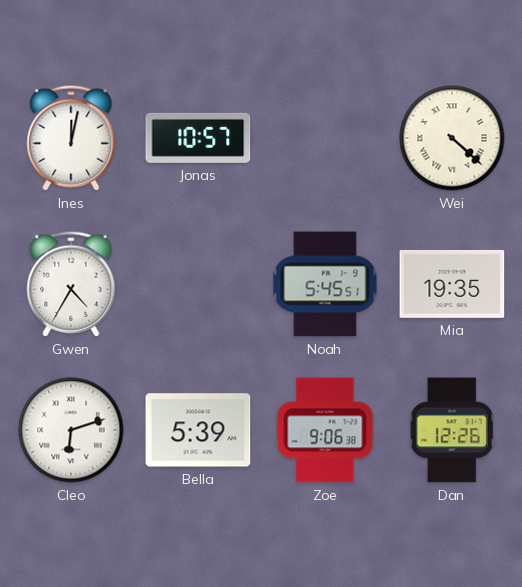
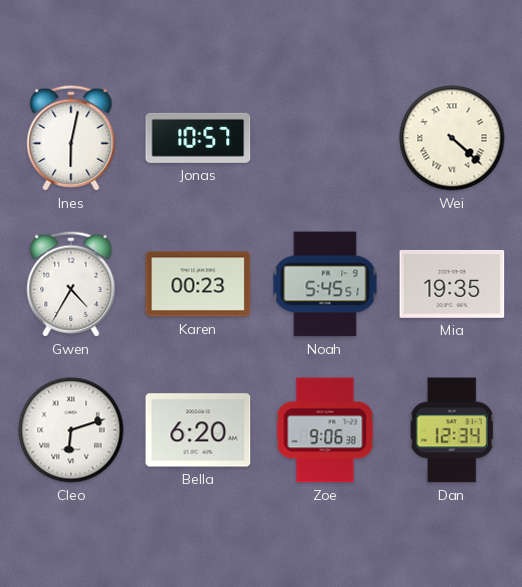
Ines: 12:02 -> 6:02 (71, 138)
Karen: none -> 00:23 (198, 284)
Bella: 5:39 -> 6:20 (198, 430)
Dan: 12:26 -> 12:34 (452, 430)
